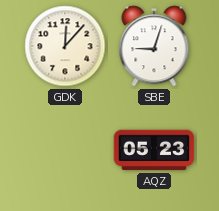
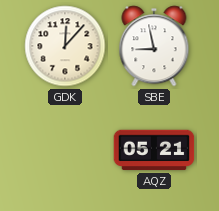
SBE: 9:03 -> 8:58 (154, 46)
AQZ: 05:23 -> 05:21 (154, 150)
